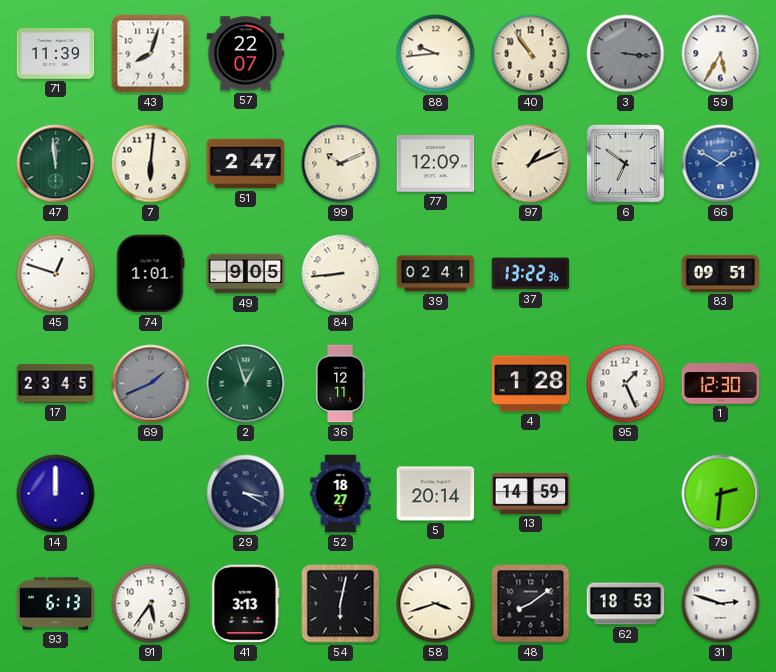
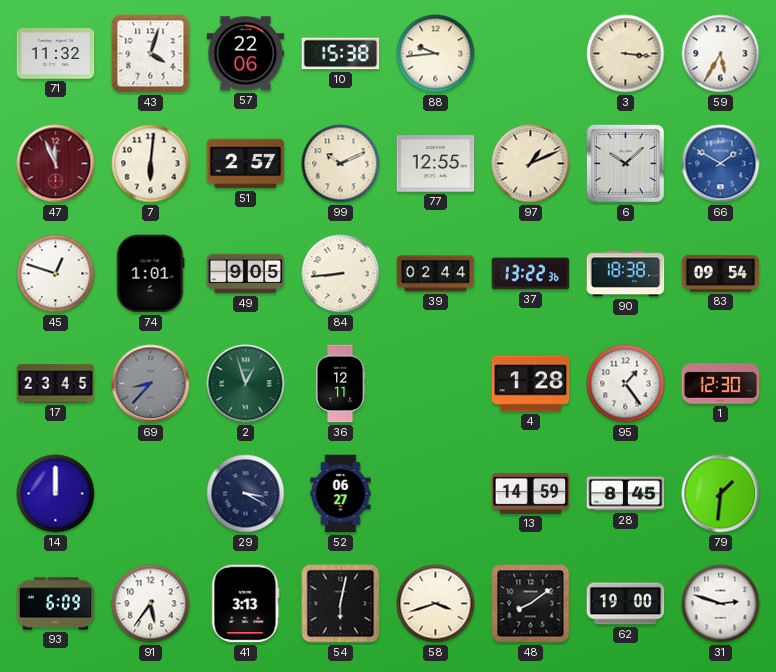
71: 11:39 -> 11:32 (56, 54)
43: 8:03 -> 4:03 (151, 54)
57: 22:07 -> 22:06 (246, 54)
10: none -> 15:38 (341, 54)
40: 10:54 -> none (531, 54)
3 dial: grey -> cream (626, 54)
47: 11:59 -> 11:56 (56, 164)
47 dial: green -> burgundy (56, 164)
51: 2:47 -> 2:57 (246, 164)
77: 12:09 -> 12:55 (436, 164)
6: 6:51 -> 10:08 (625, 163)
39: 02:41 -> 02:44 (436, 274)
90: none -> 18:38 (626, 274)
83: 09:51 -> 09:54 (721, 273)
69: 1:41 -> 8:37 (151, 384)
95: 1:26 -> 1:24 (626, 384)
52: 18:27 -> 06:27 (341, 494)
5: 20:14 -> none (436, 494)
28: none -> 8:45 (626, 494)
79: 2:31 -> 1:31 (721, 494)
93: 6:13 -> 6:09 (56, 604)
62: 18:53 -> 19:00 (626, 604)
